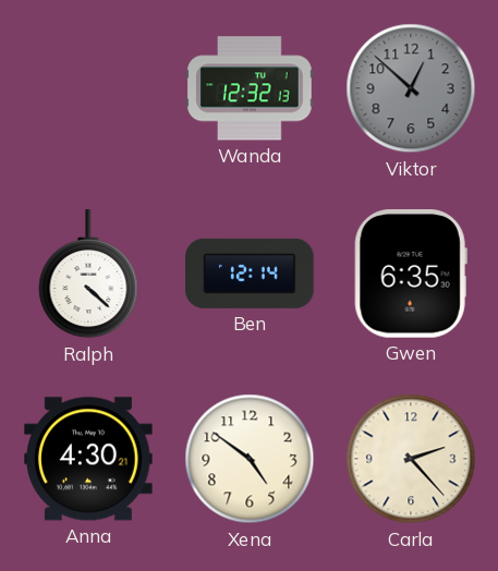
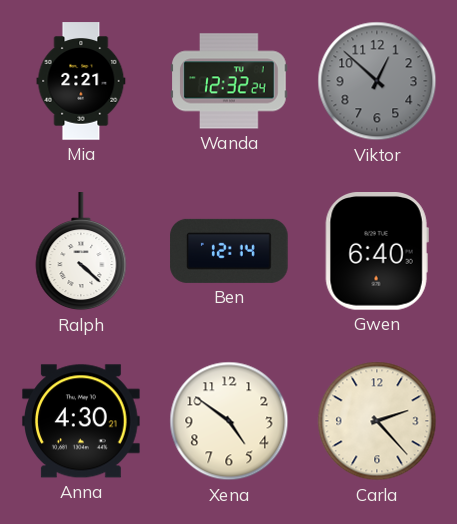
Mia: none -> 2:21 (81, 81)
Wanda: 12:32:13 -> 12:32:24 (229, 81)
Gwen: 6:35 -> 6:40 (377, 251)
